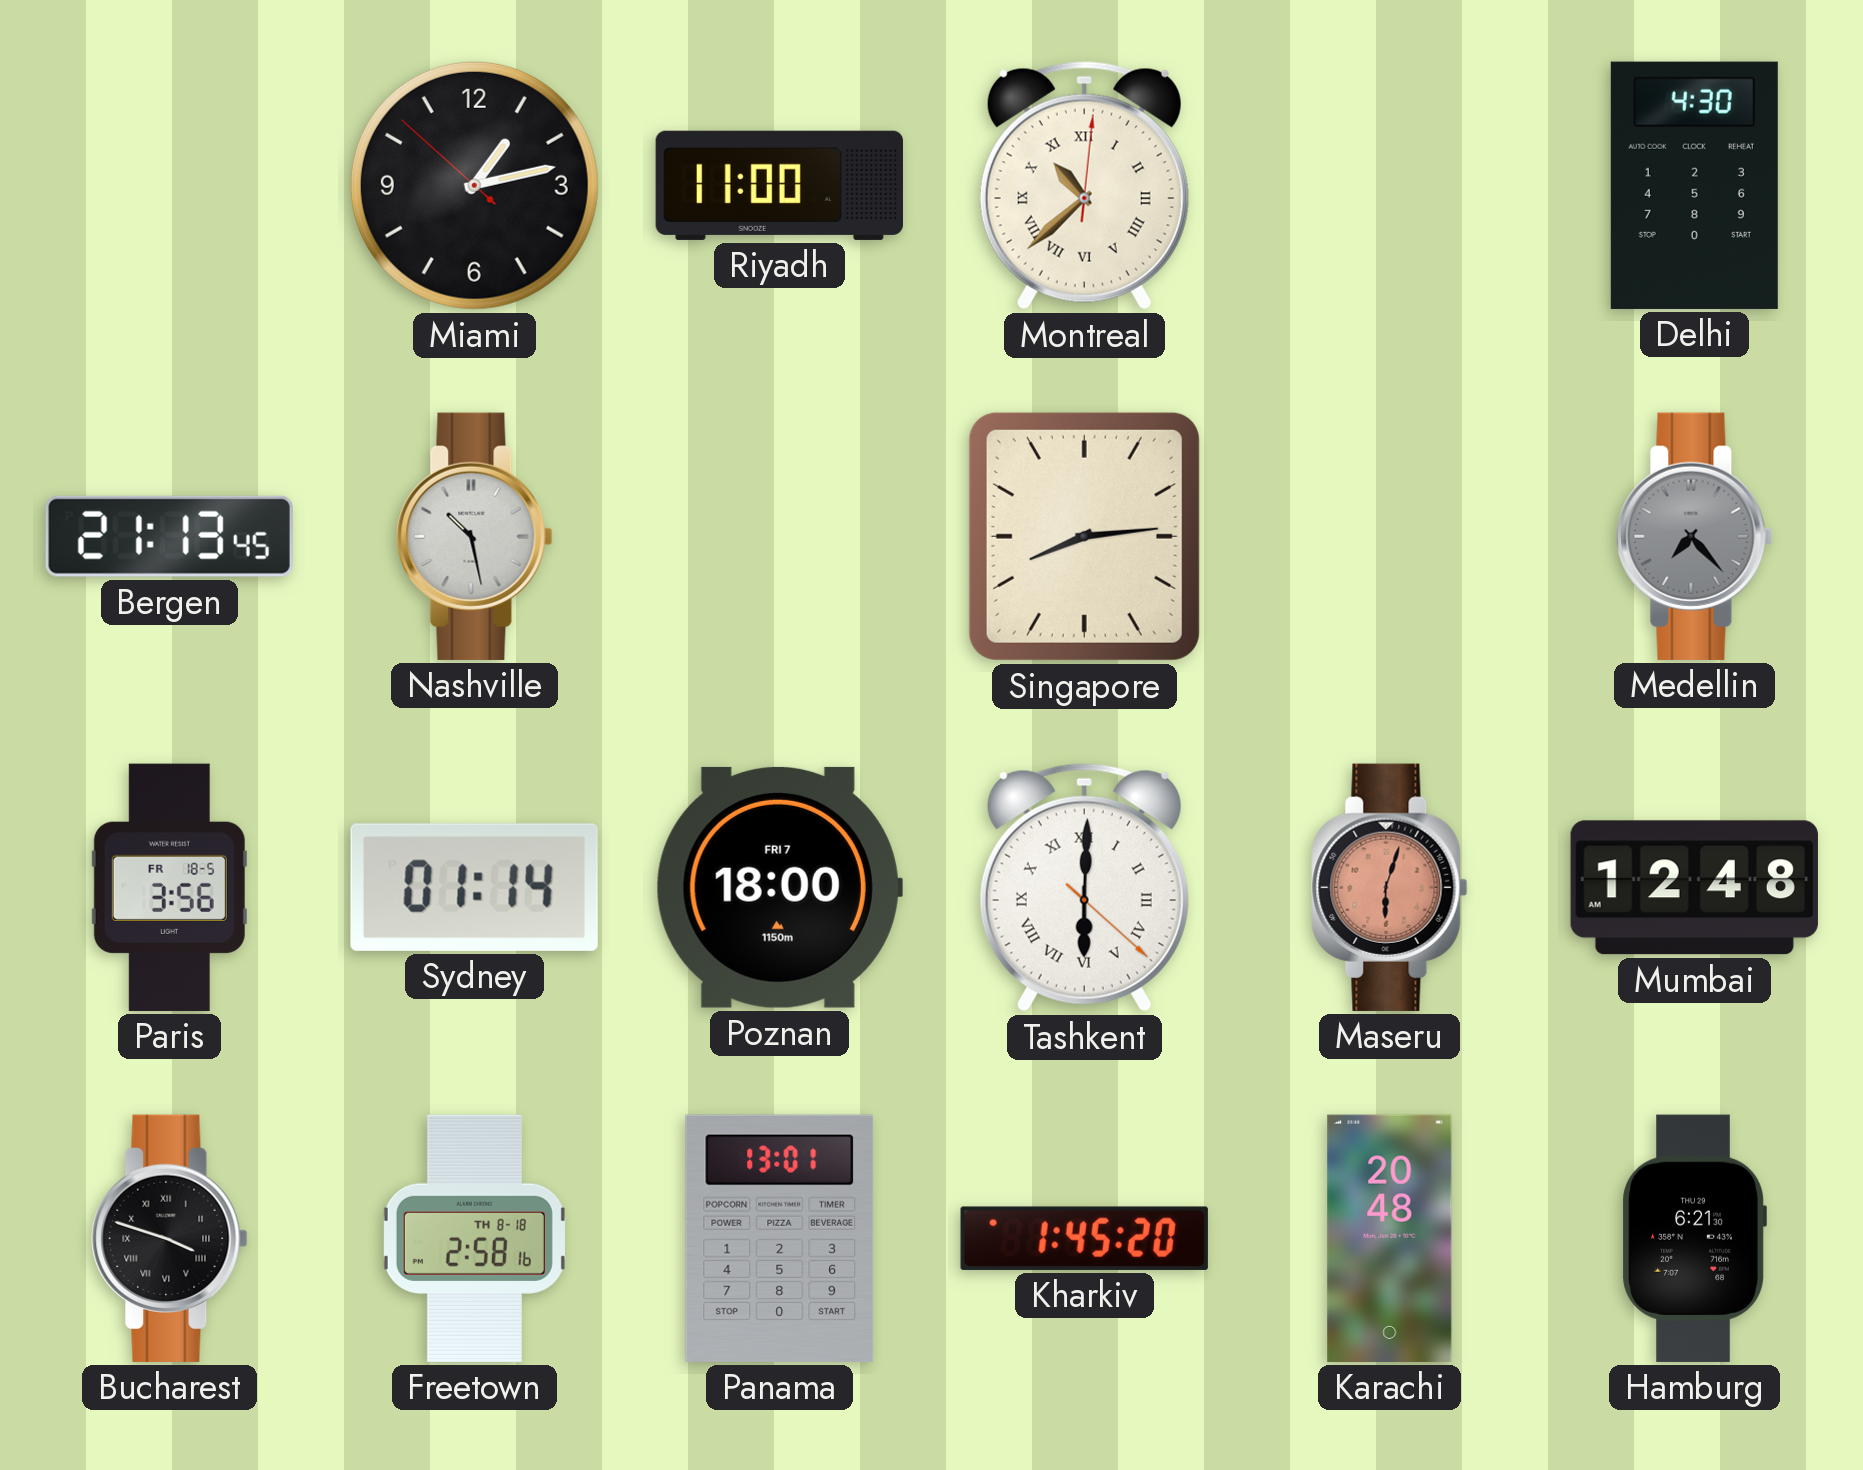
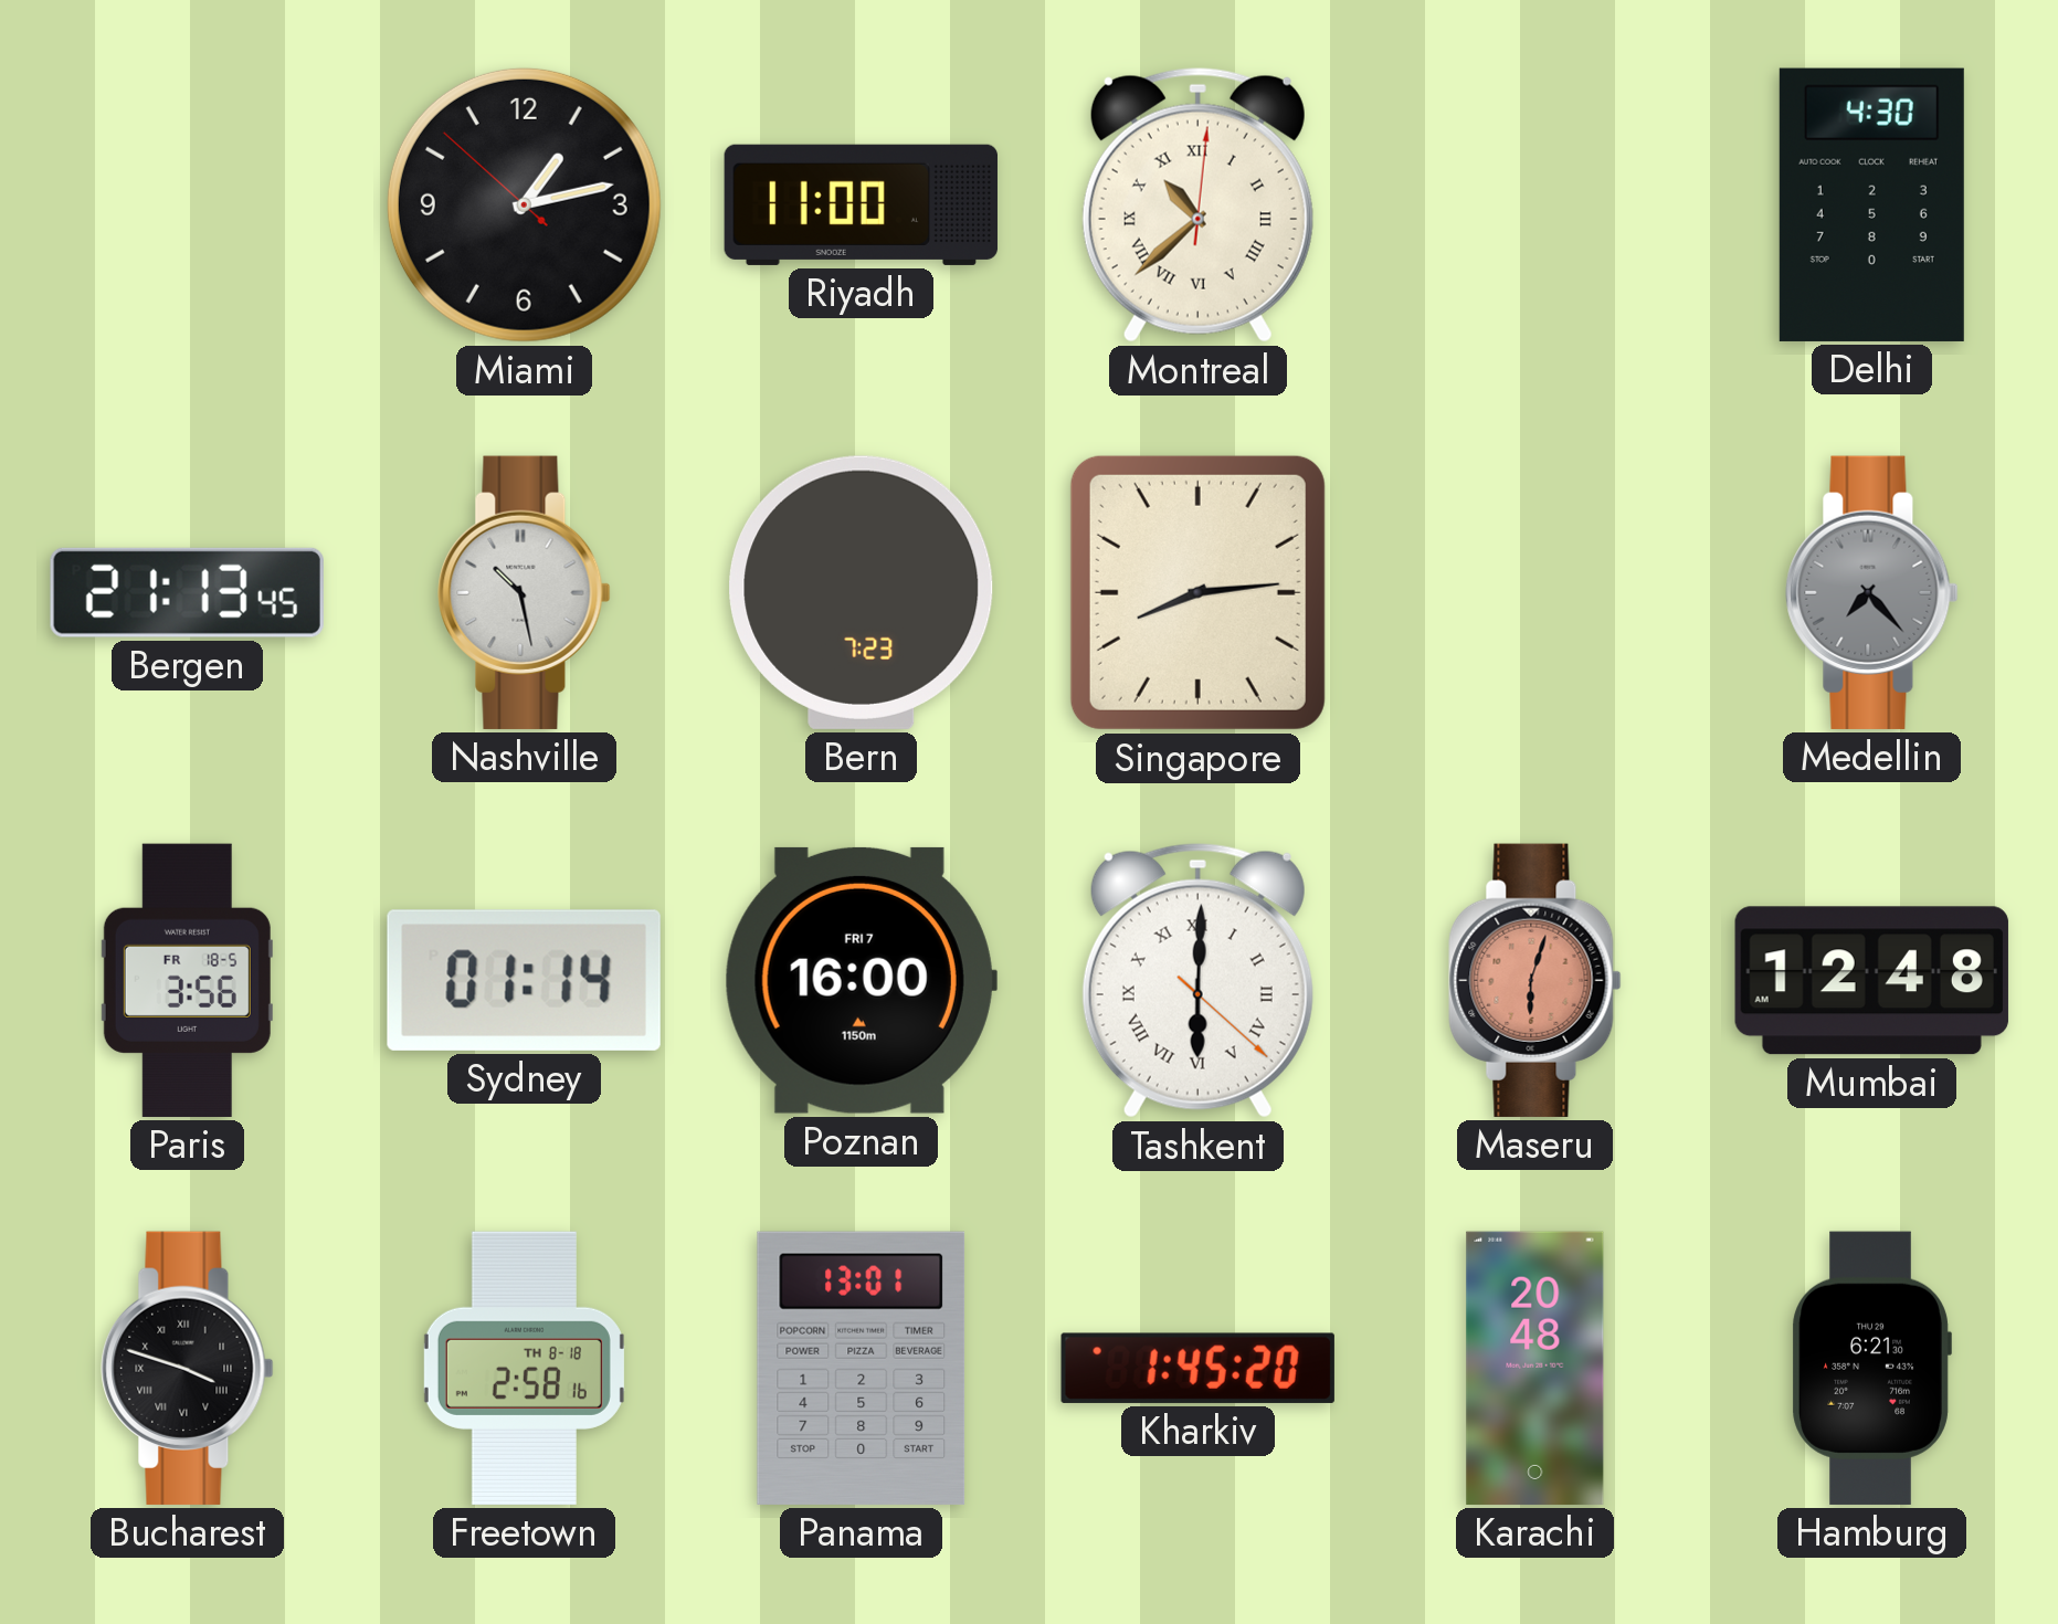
Bern: none -> 7:23 (862, 592)
Poznan: 18:00 -> 16:00 (861, 980)
